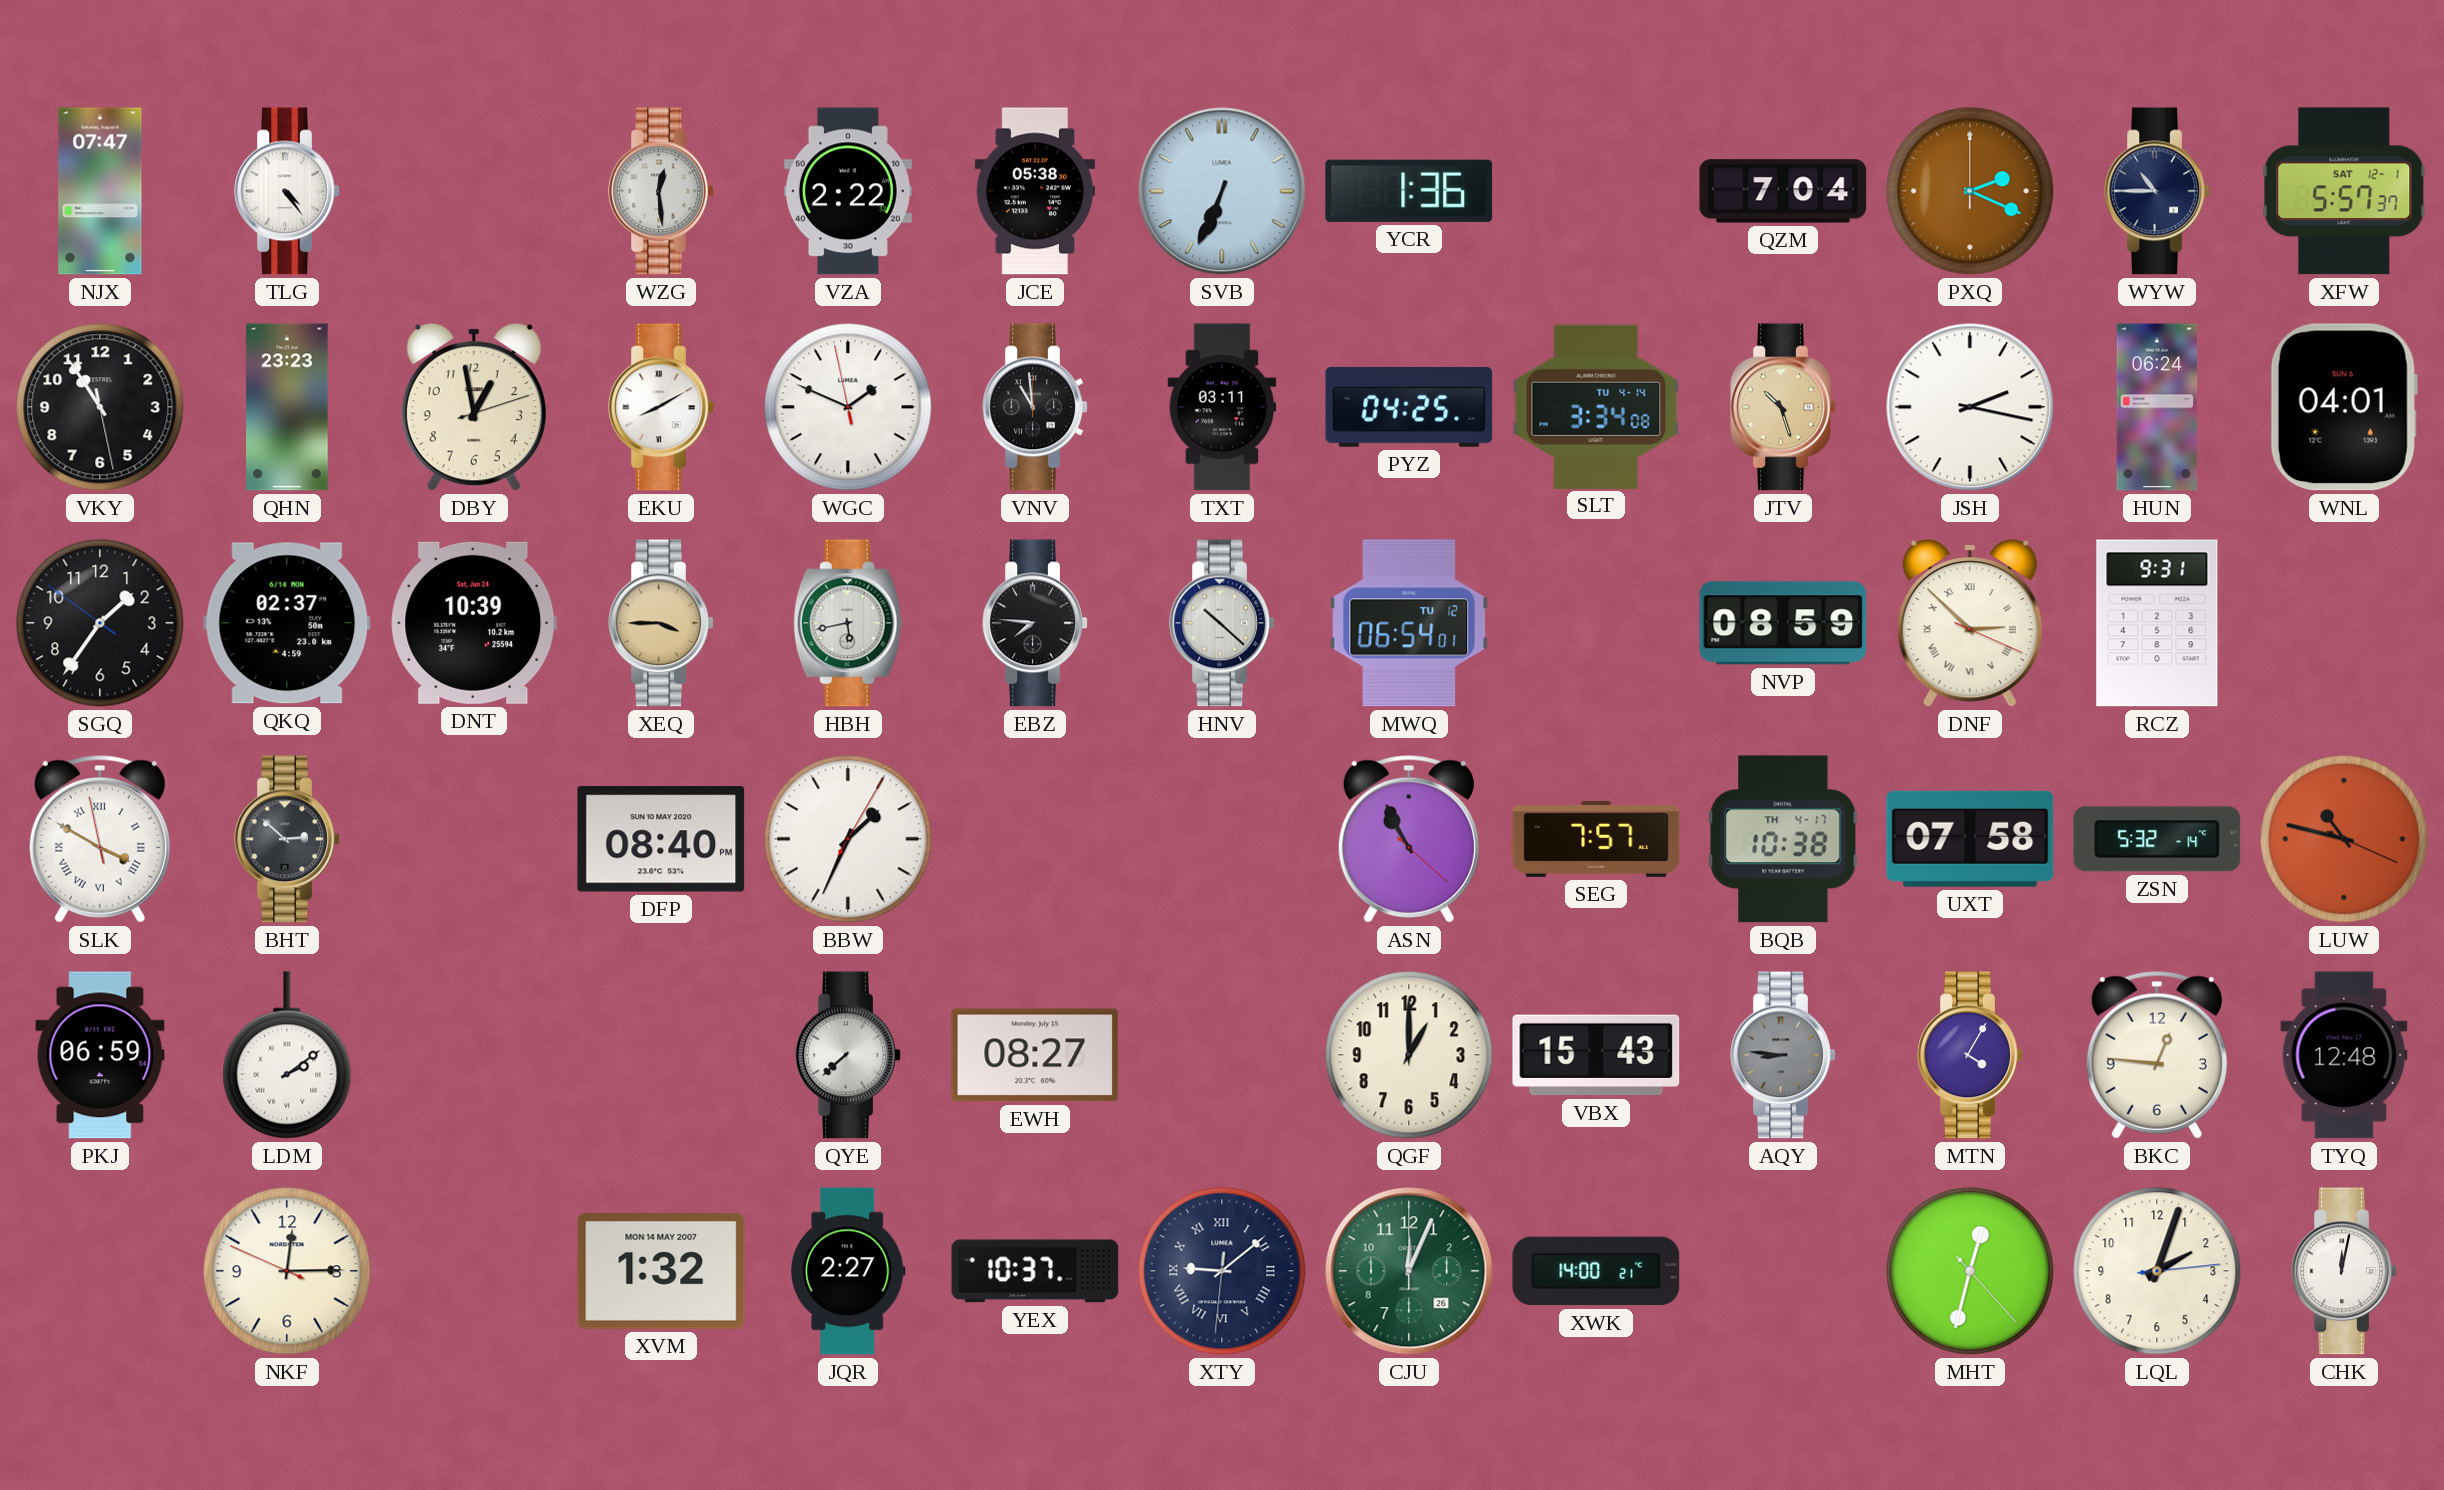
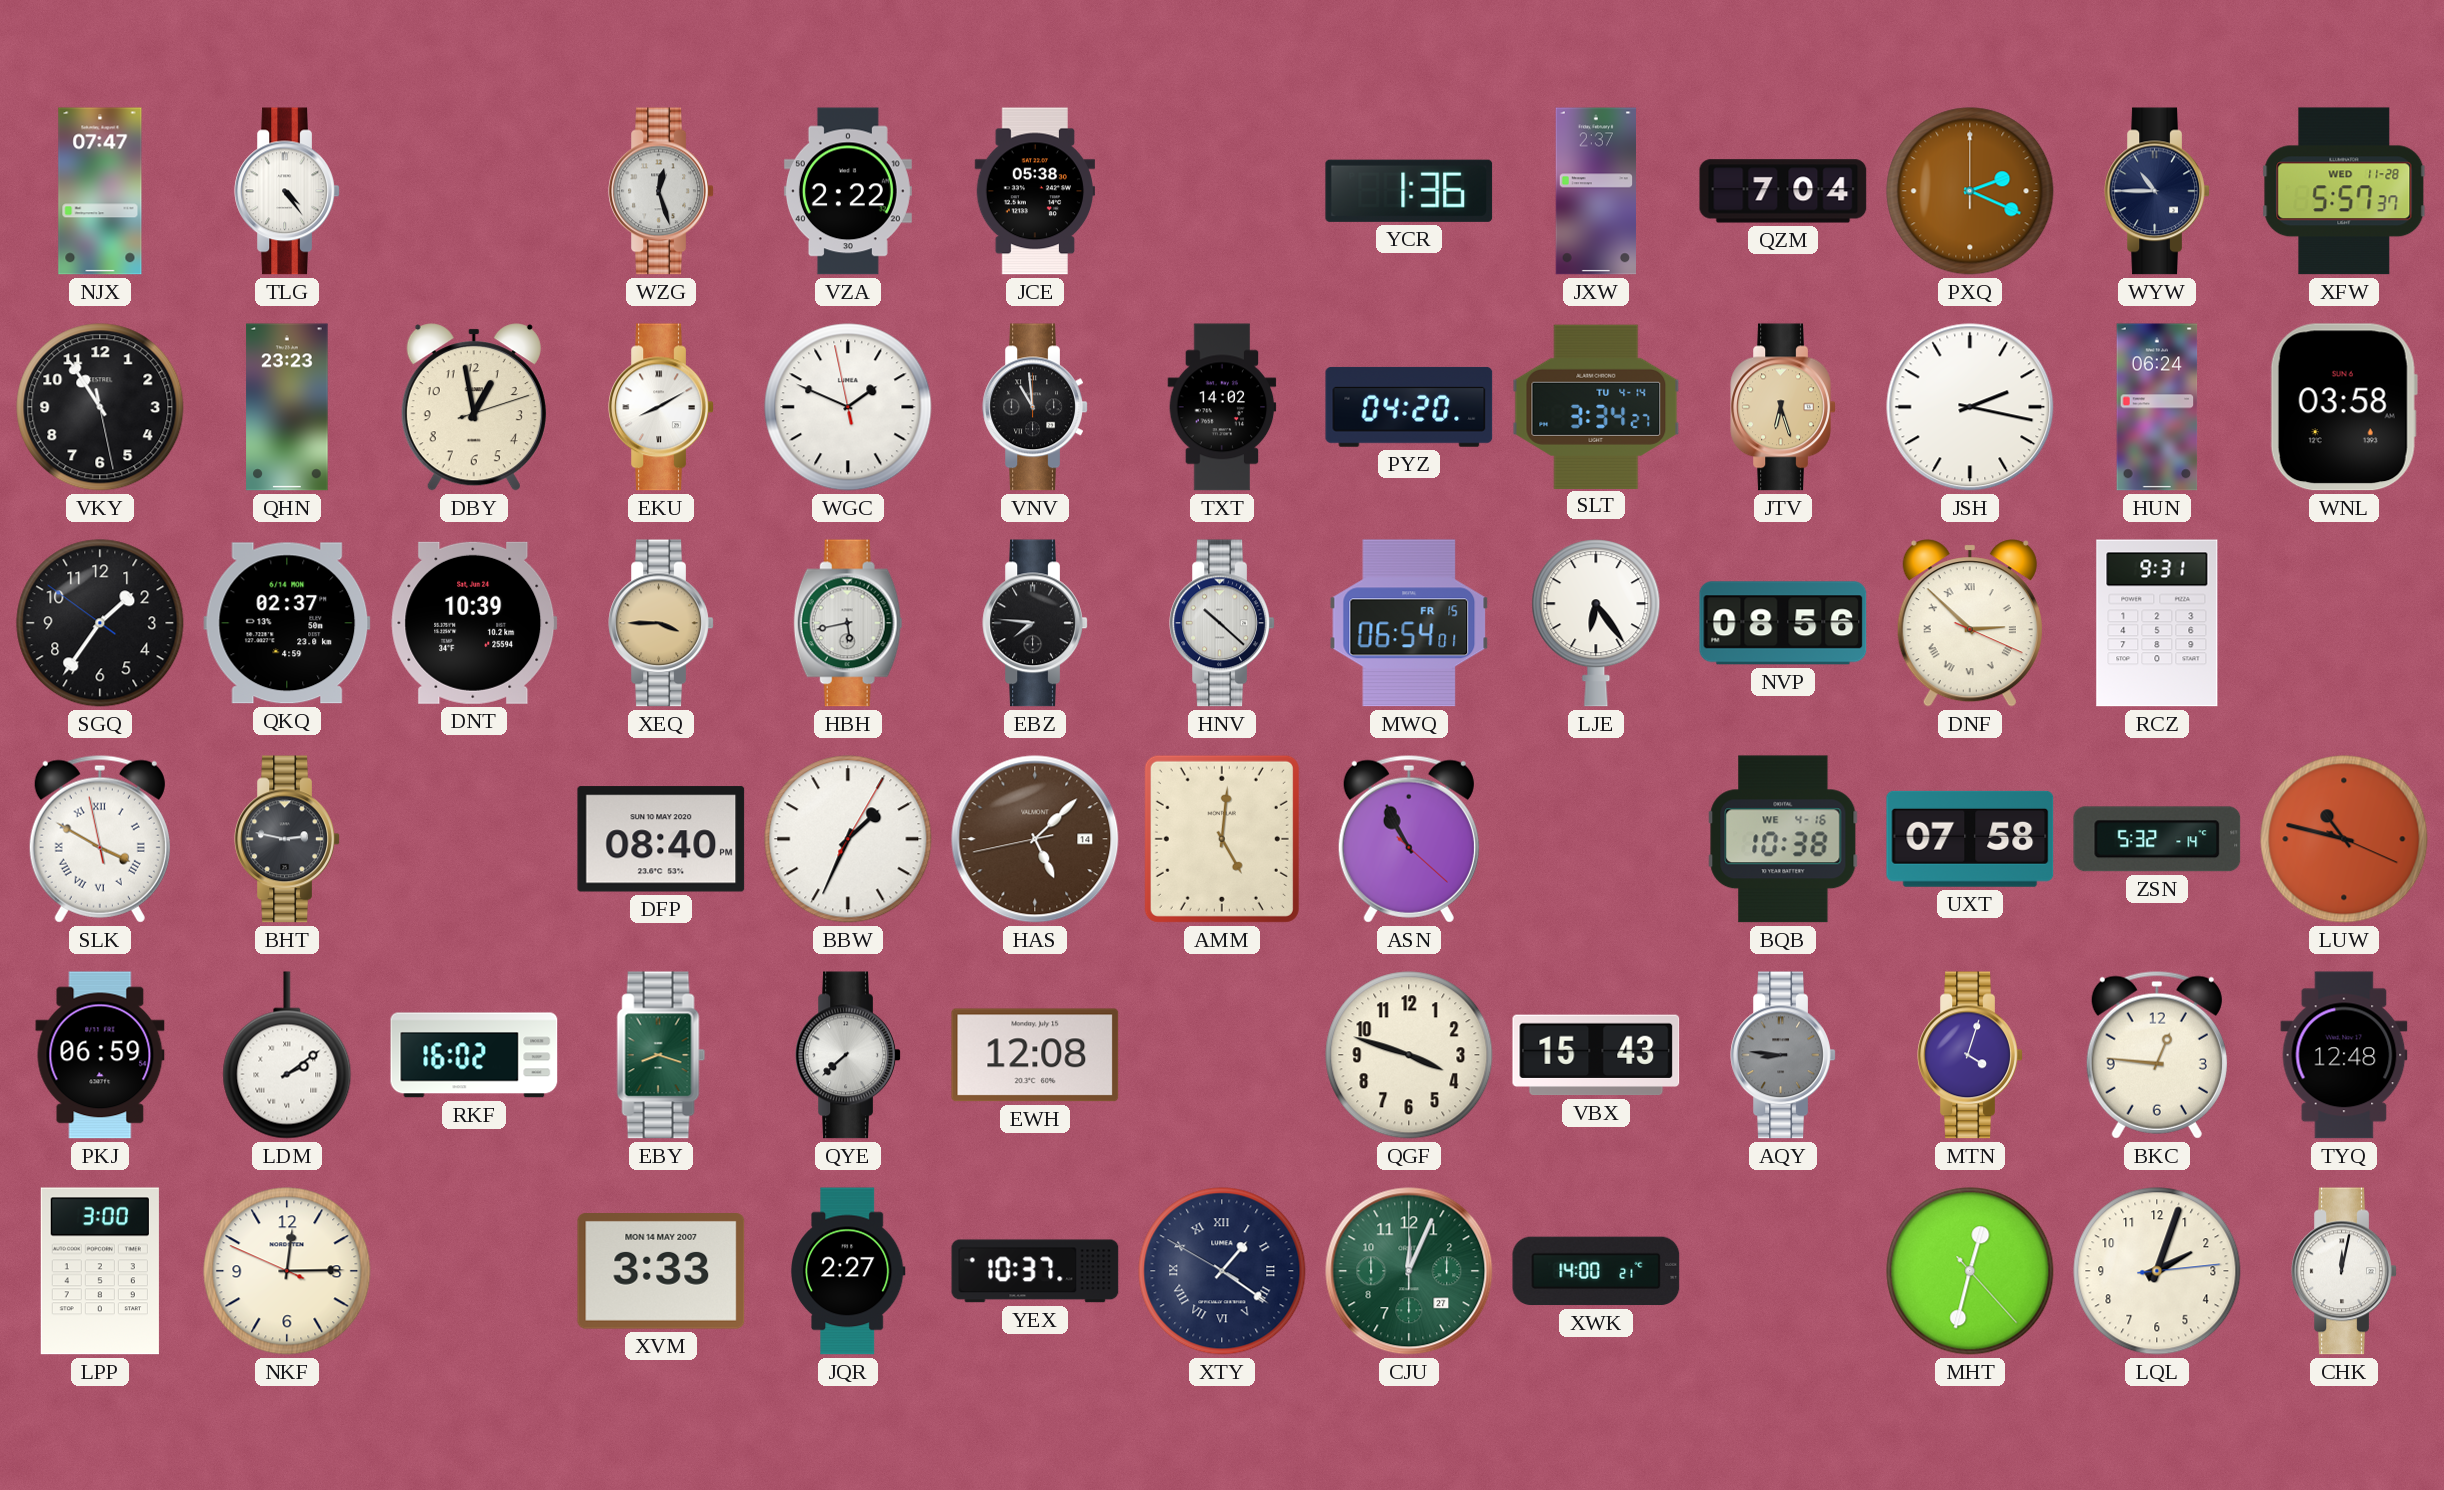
WZG: 12:29 -> 12:27 (661, 191)
SVB: 6:34 -> none (1222, 191)
JXW: none -> 2:37 (1595, 191)
XFW date: SAT 12-1 -> WED 11-28 (2344, 191)
TXT: 03:11 -> 14:02 (1222, 407)
PYZ: 04:25 -> 04:20 (1409, 407)
SLT: 3:34:08 -> 3:34:27 (1596, 406)
JTV: 10:27 -> 6:27 (1783, 407)
WNL: 04:01 -> 03:58 (2344, 407)
MWQ date: TU 12 -> FR 15 (1409, 623)
LJE: none -> 6:24 (1596, 623)
NVP: 08:59 -> 08:56 (1783, 623)
BHT: 2:52 -> 2:47 (287, 839)
HAS: none -> 5:07 (1035, 839)
AMM: none -> 5:01 (1222, 839)
SEG: 7:57 -> none (1596, 839)
BQB date: TH 4-17 -> WE 4-16 (1783, 839)
RKF: none -> 16:02 (474, 1055)
EBY: none -> 8:18 (661, 1055)
EWH: 08:27 -> 12:08 (1035, 1055)
QGF: 1:00 -> 3:48 (1409, 1055)
MTN: 4:05 -> 4:03 (1970, 1055)
LPP: none -> 3:00 (100, 1271)
XVM: 1:32 -> 3:33 (661, 1272)
XTY: 9:08 -> 1:20 (1222, 1271)
CJU date: 26 -> 27 (1409, 1271)
